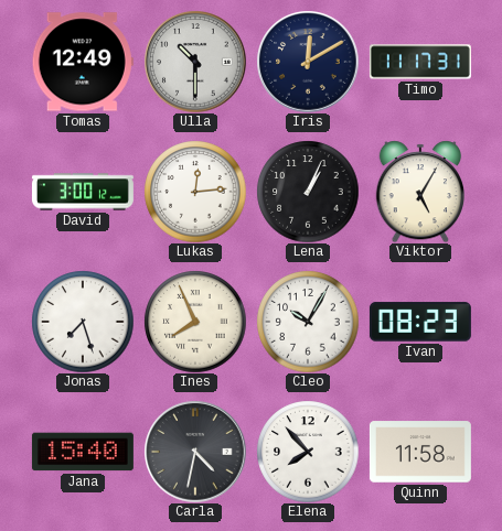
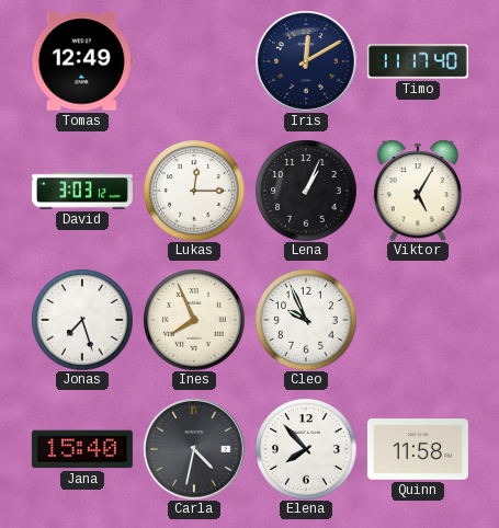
Ulla: 10:30 -> none (195, 62)
Timo: 11:17:31 -> 11:17:40 (418, 61)
David: 3:00 -> 3:03 (82, 191)
Lukas: 12:14 -> 12:15 (194, 191)
Cleo: 10:05 -> 9:56 (306, 320)
Ivan: 08:23 -> none (420, 322)
